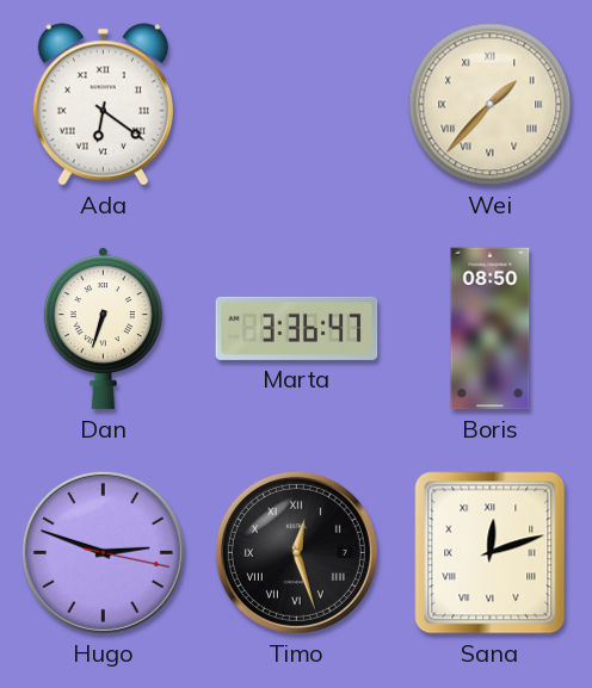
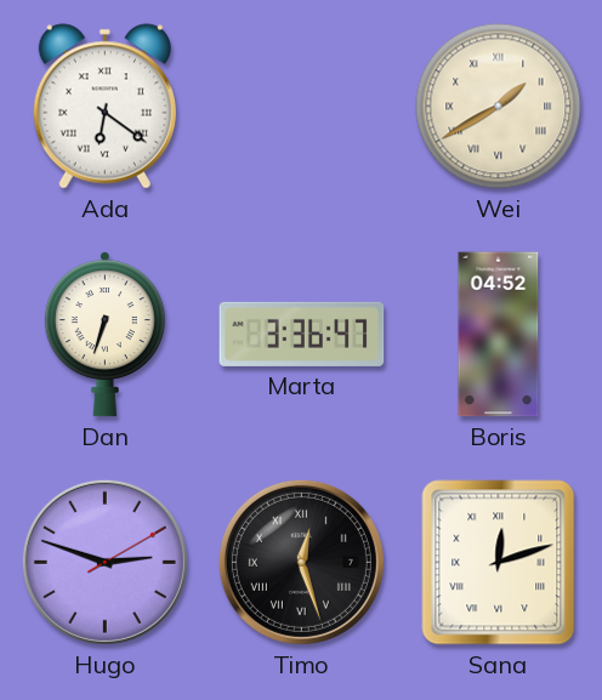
Wei: 1:37 -> 1:40 (499, 107)
Boris: 08:50 -> 04:52 (499, 335)
Hugo: 2:48:17 -> 2:48:10 (104, 562)
